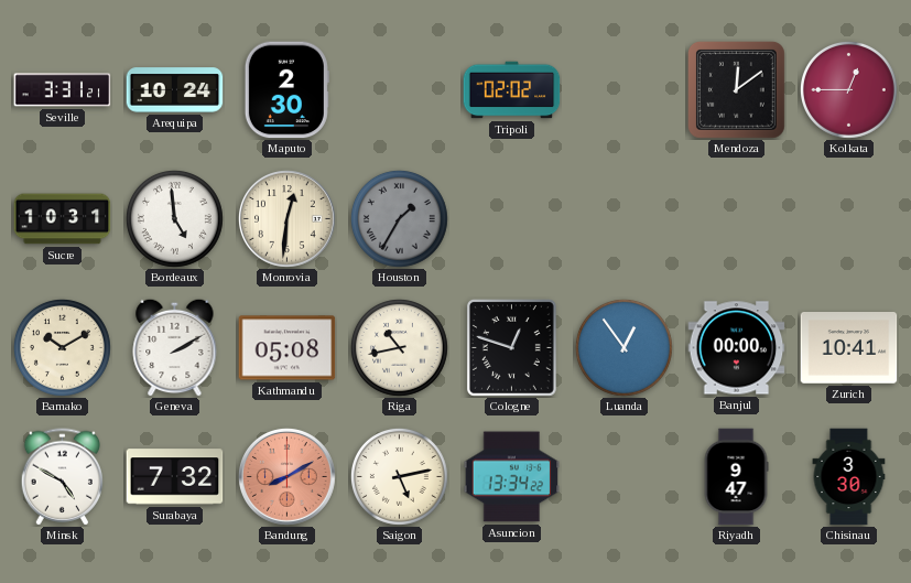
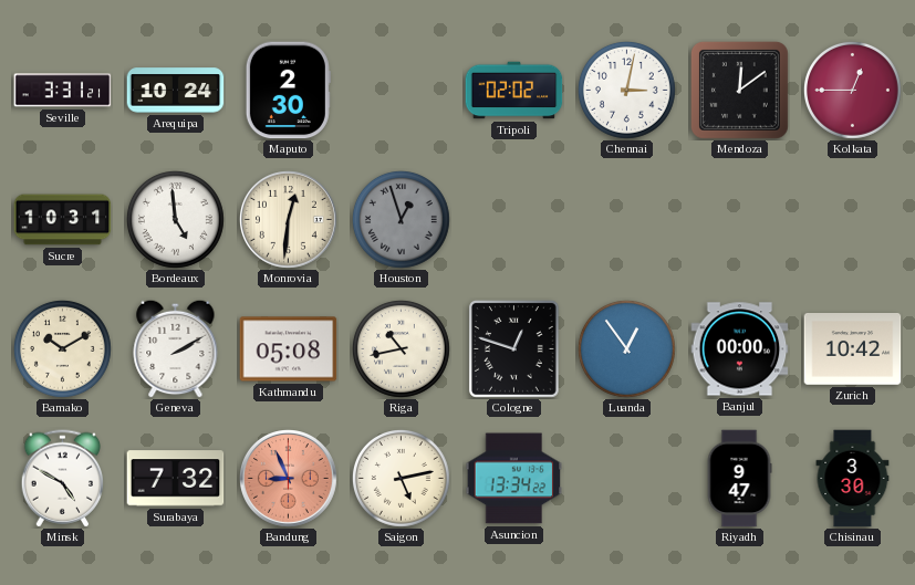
Chennai: none -> 3:02 (626, 90)
Houston: 1:35 -> 12:57 (401, 219)
Zurich: 10:41 -> 10:42 (853, 349)
Bandung: 8:10 -> 8:56 (289, 479)
